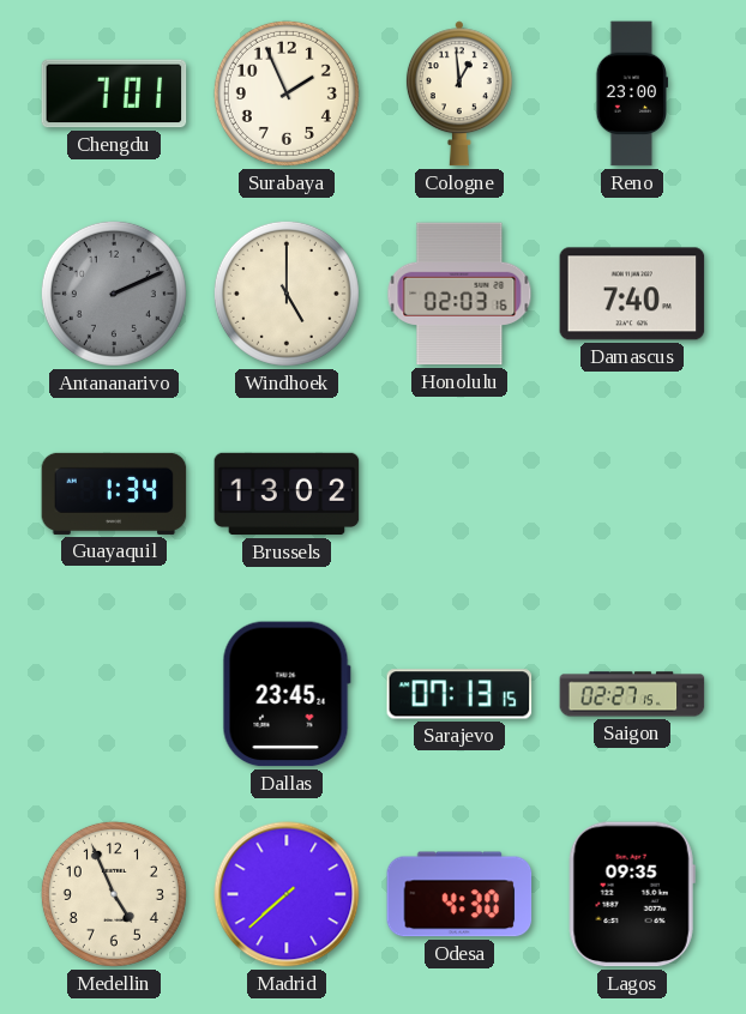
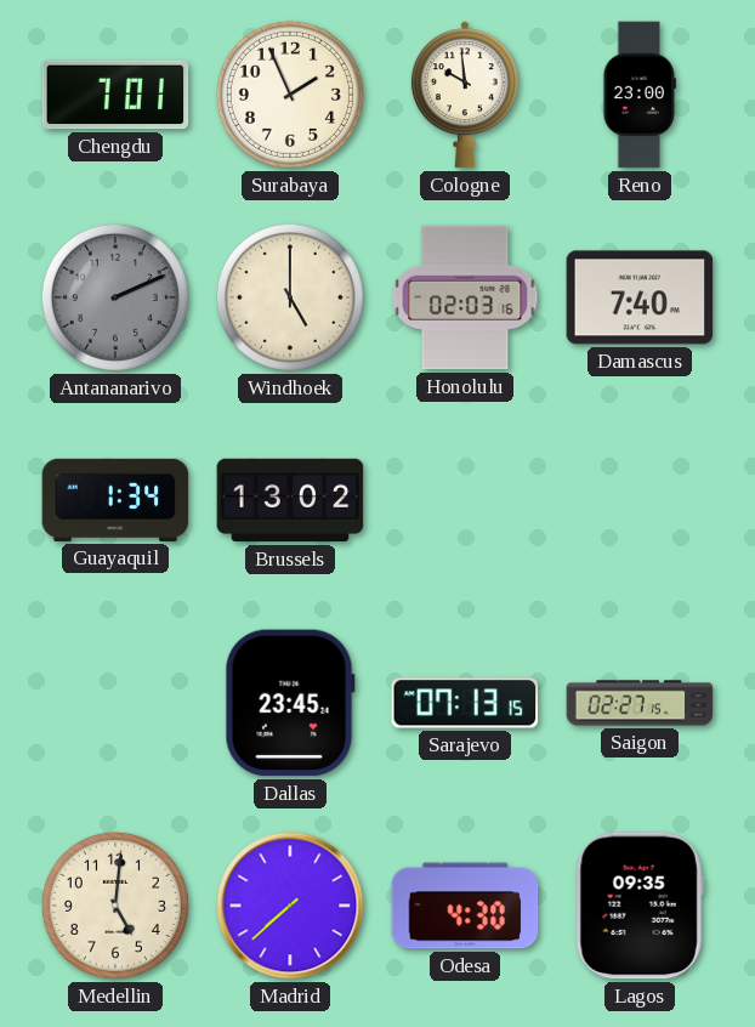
Cologne: 12:59 -> 9:59 (465, 95)
Medellin: 4:56 -> 5:01 (115, 906)
